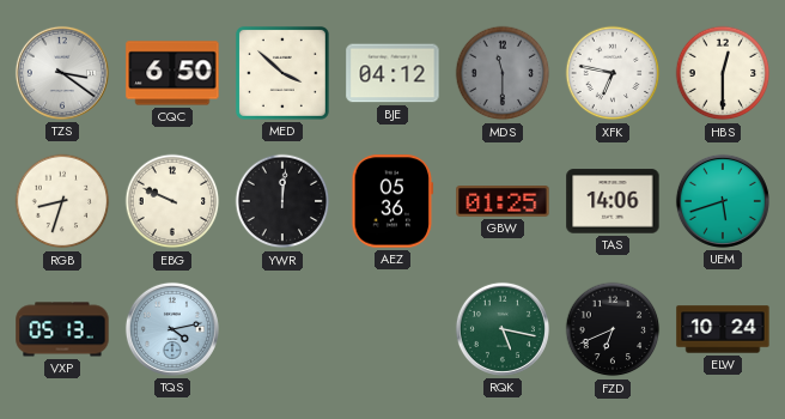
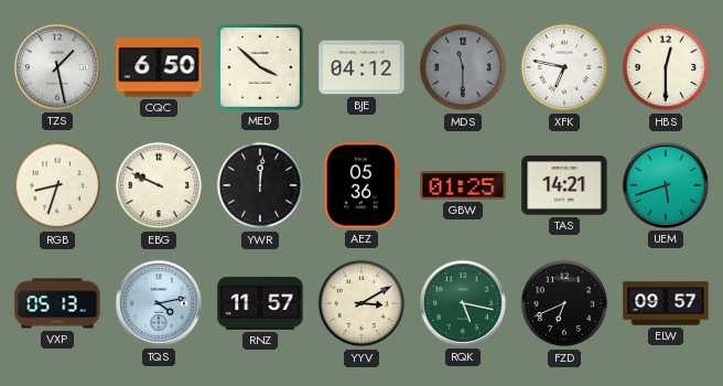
TZS: 3:21 -> 1:28 (57, 67)
TAS: 14:06 -> 14:21 (564, 185)
RNZ: none -> 11:57 (260, 304)
YYV: none -> 3:10 (361, 303)
ELW: 10:24 -> 09:57 (666, 303)
